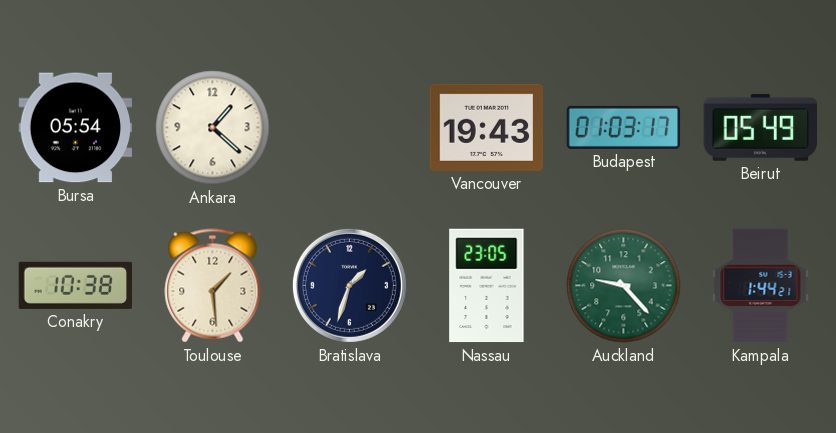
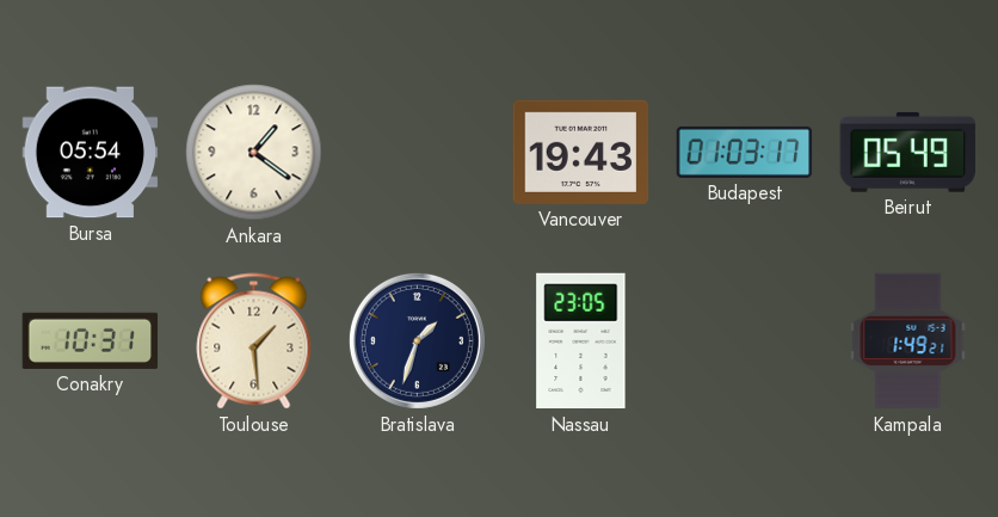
Ankara: 1:22 -> 1:21 (254, 153)
Conakry: 10:38 -> 10:31 (90, 340)
Auckland: 9:23 -> none (624, 286)
Kampala: 1:44 -> 1:49 (908, 341)
